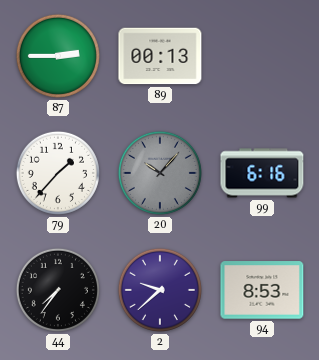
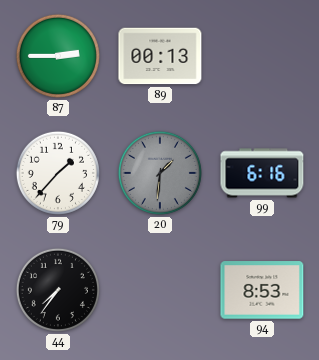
20: 10:07 -> 1:31 (160, 173)
2: 9:38 -> none (160, 290)
